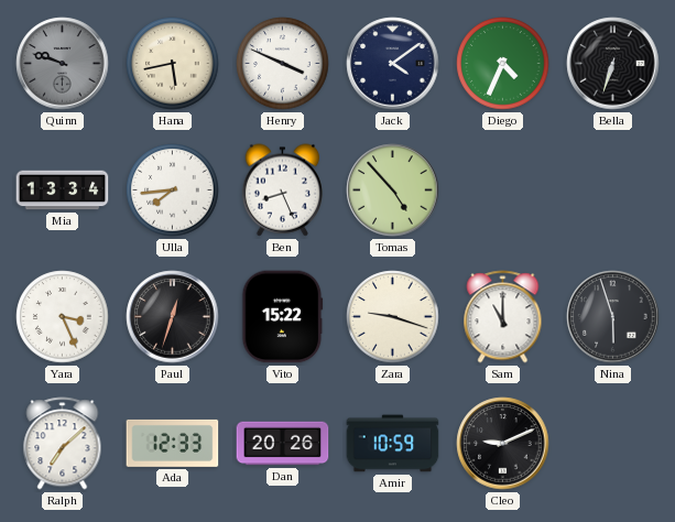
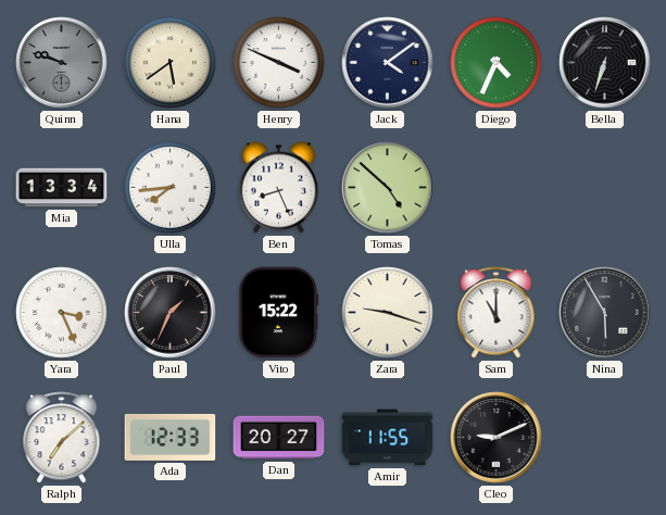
Hana: 5:43 -> 5:39 (171, 63)
Tomas: 4:53 -> 4:52 (388, 188)
Paul: 12:33 -> 1:34 (171, 313)
Nina: 5:57 -> 5:55 (605, 313)
Dan: 20:26 -> 20:27 (279, 438)
Amir: 10:59 -> 11:55 (388, 438)
